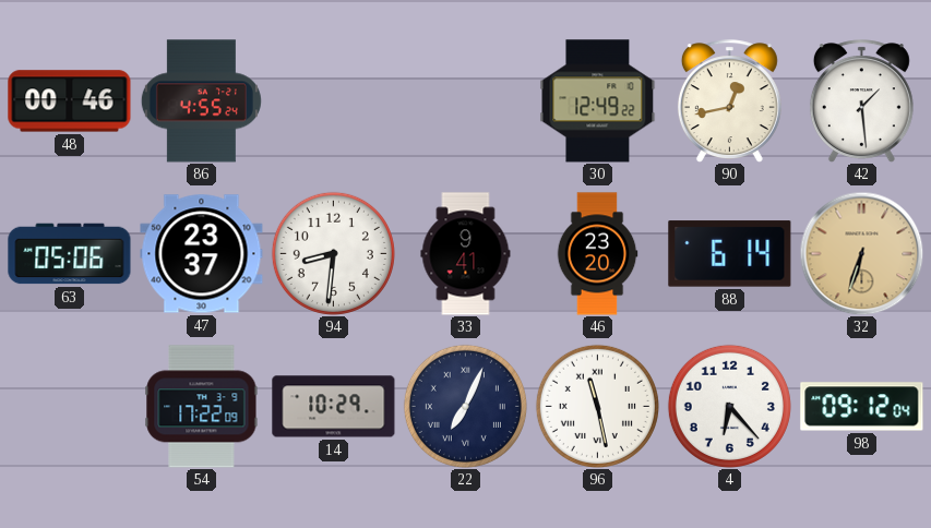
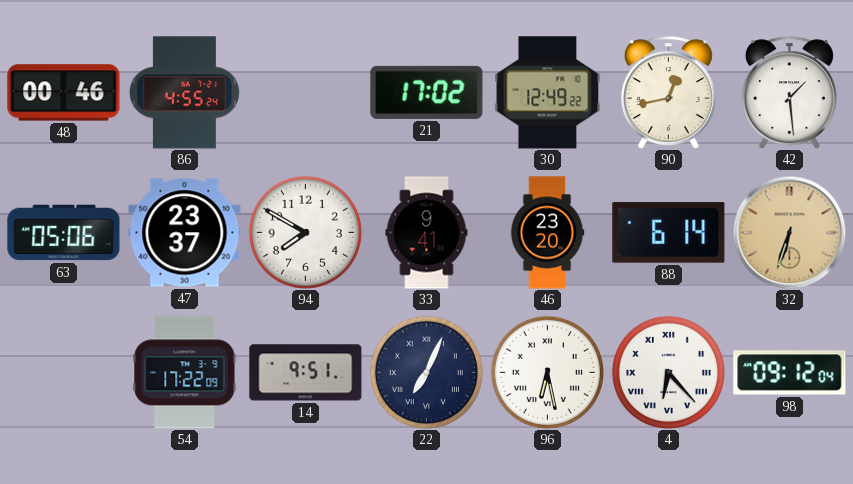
21: none -> 17:02 (427, 92)
94: 8:31 -> 7:50 (305, 232)
14: 10:29 -> 9:51 (306, 373)
96: 11:28 -> 6:28 (547, 372)
4 numerals: Arabic -> Roman (668, 372)
